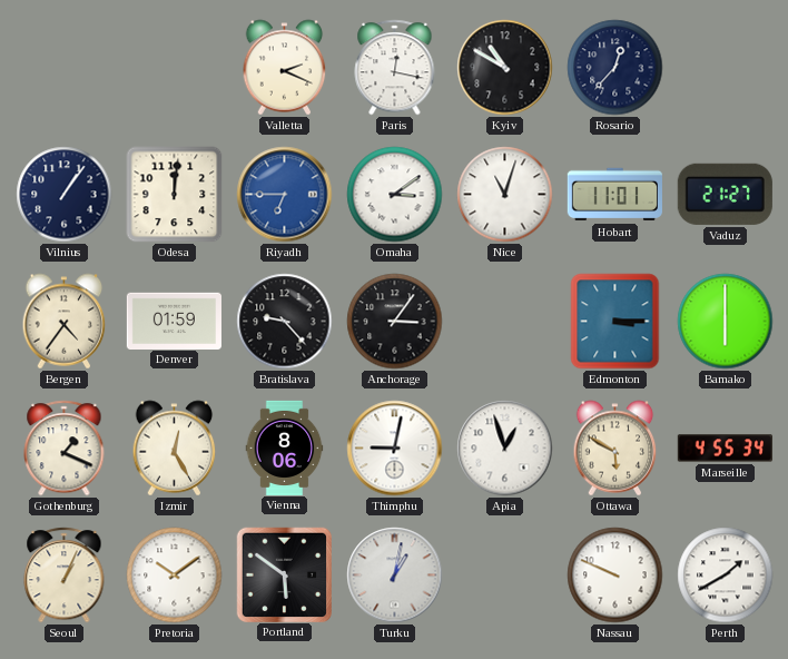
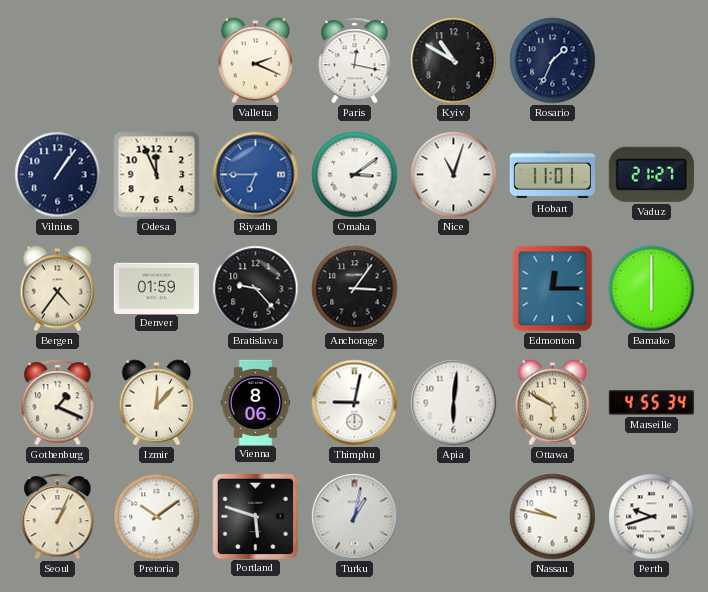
Rosario: 12:37 -> 1:34 (553, 61)
Odesa: 12:01 -> 11:56 (157, 175)
Edmonton: 3:15 -> 12:15 (553, 289)
Izmir: 12:25 -> 12:07 (157, 403)
Apia: 12:57 -> 6:01 (454, 403)
Portland: 5:51 -> 5:48 (255, 516)
Nassau: 9:49 -> 9:47 (553, 517)
Perth: 1:40 -> 9:42 (652, 517)
